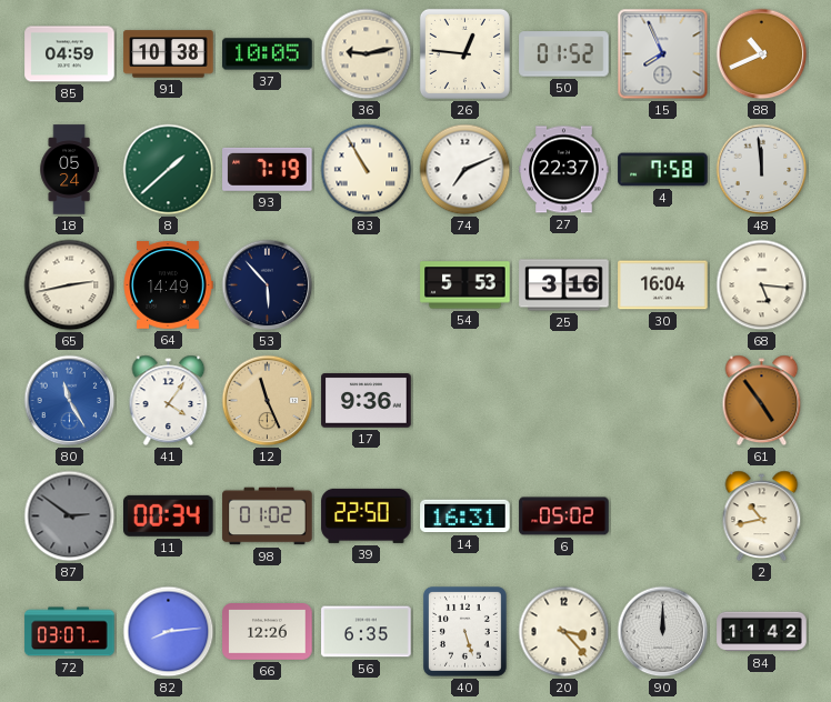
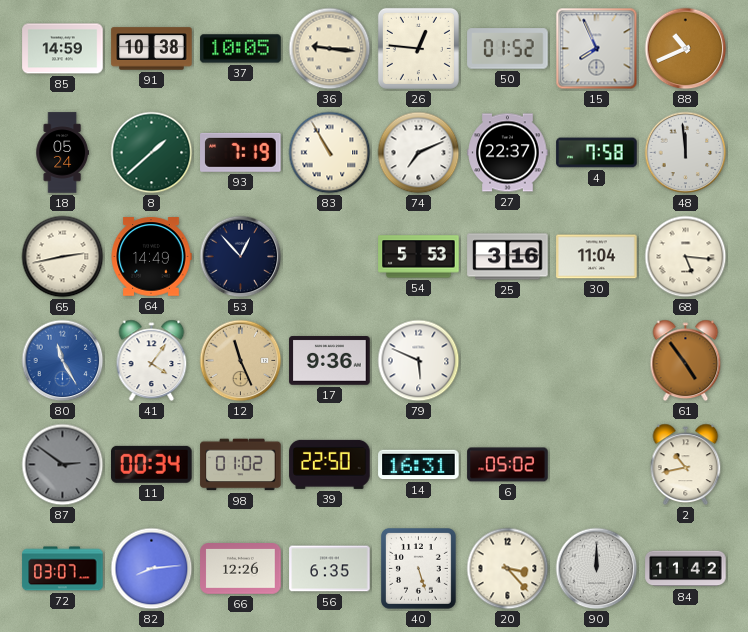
85: 04:59 -> 14:59 (63, 49)
36: 9:13 -> 9:16 (330, 49)
53: 5:53 -> 12:53 (241, 257)
30: 16:04 -> 11:04 (597, 257)
79: none -> 5:49 (419, 361)
